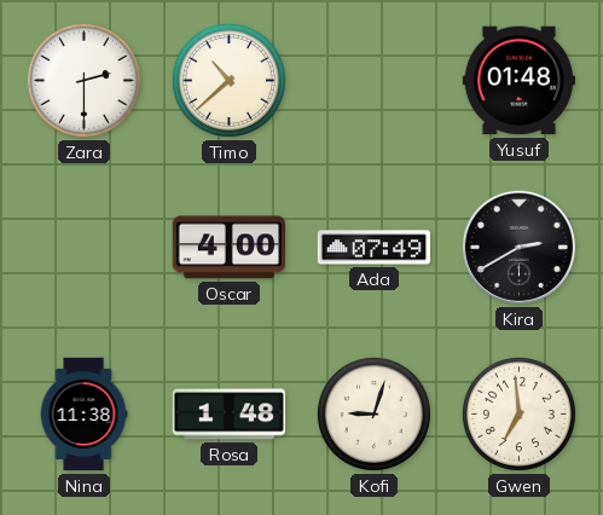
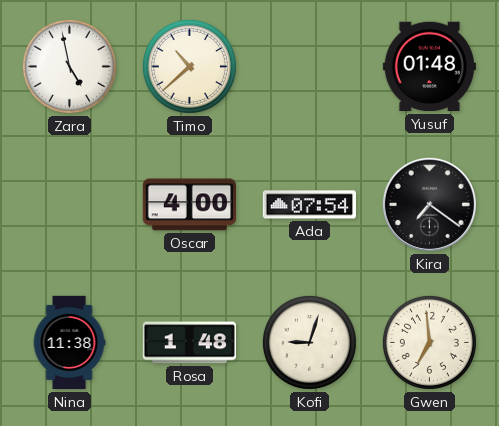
Zara: 2:30 -> 4:58 (69, 66)
Ada: 07:49 -> 07:54 (309, 205)
Kira: 2:40 -> 7:21 (429, 204)
